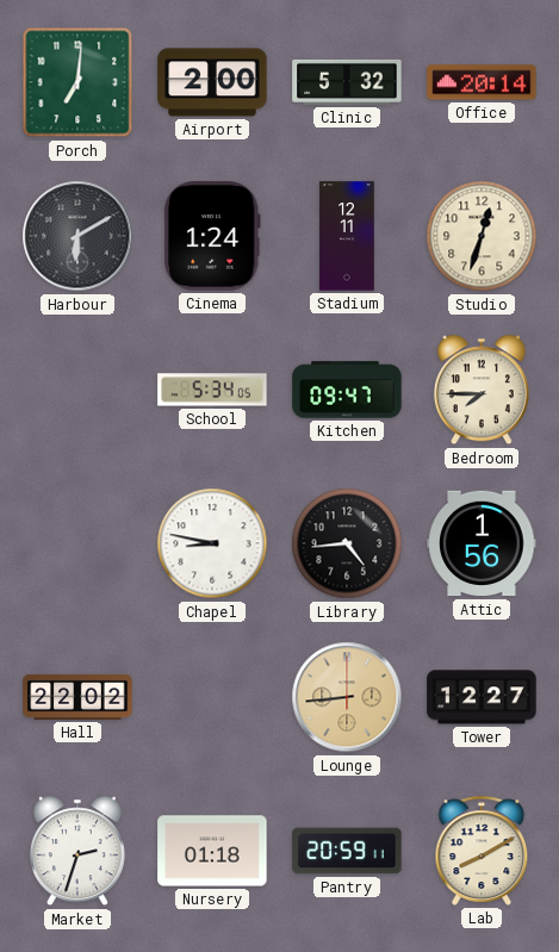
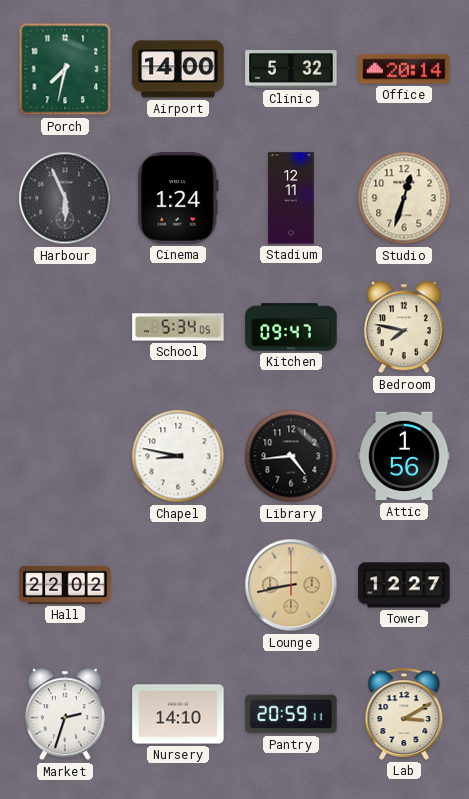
Porch: 7:01 -> 7:32 (65, 69)
Airport: 2:00 -> 14:00 (178, 69)
Harbour: 6:10 -> 5:56 (65, 198)
Bedroom: 7:45 -> 7:47 (404, 327)
Lounge: 8:44 -> 8:43 (291, 585)
Nursery: 01:18 -> 14:10 (178, 714)
Lab: 8:10 -> 3:10 (404, 714)
